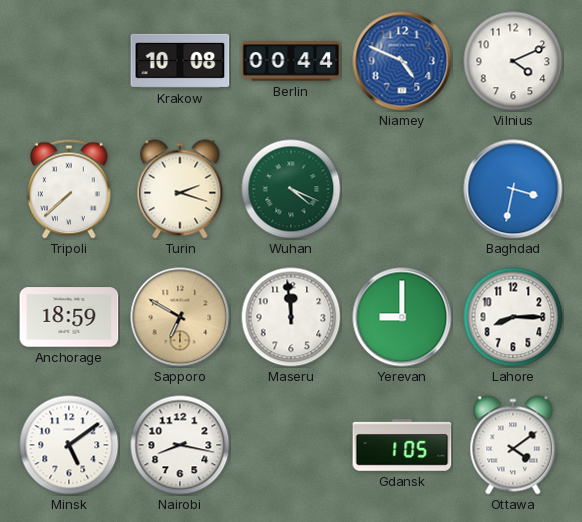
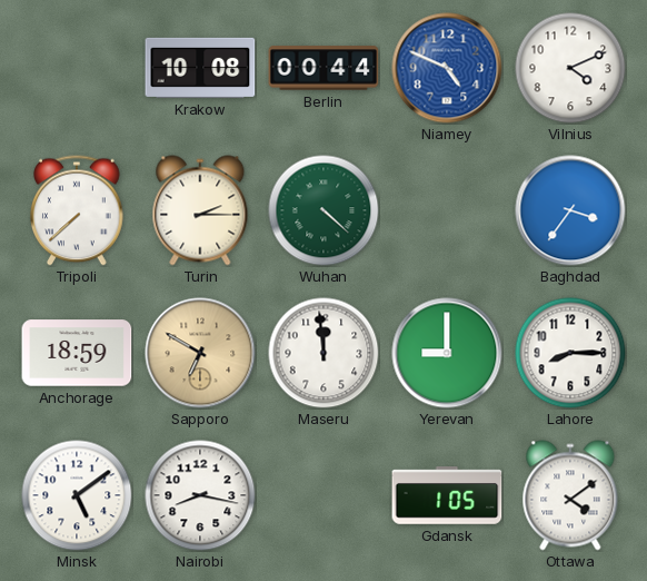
Turin: 2:18 -> 2:15 (200, 210)
Wuhan: 4:19 -> 4:22 (323, 210)
Baghdad: 3:32 -> 3:36 (570, 210)
